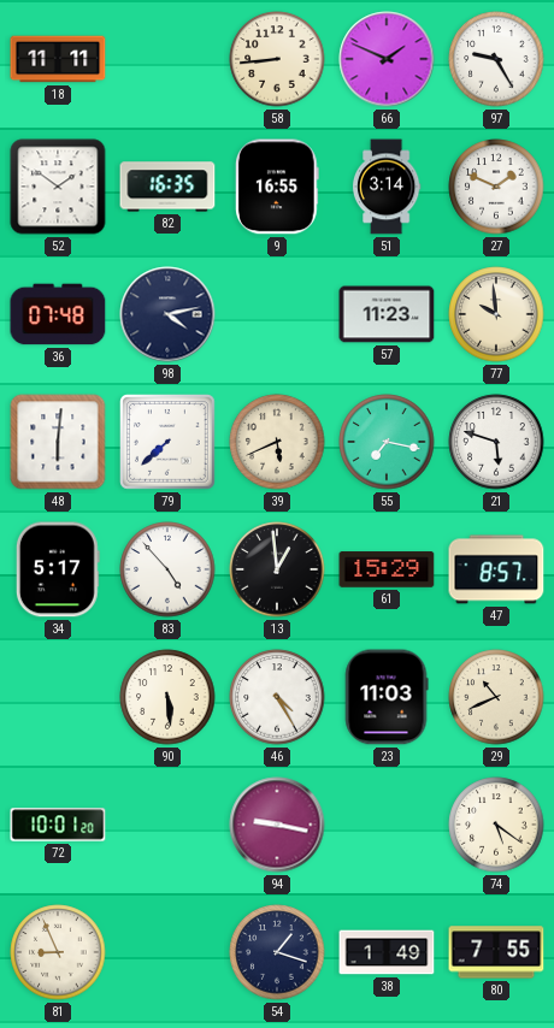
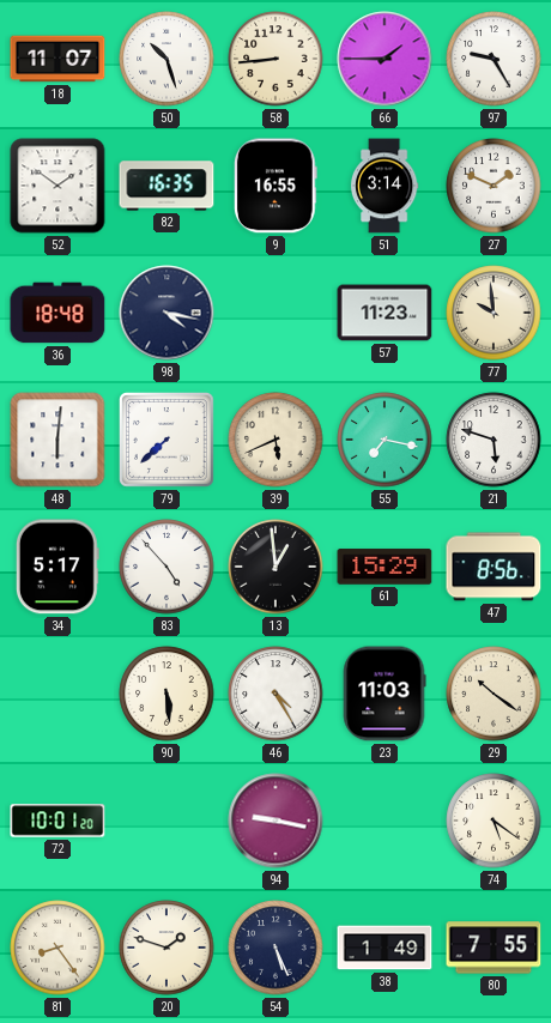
18: 11:11 -> 11:07 (57, 59)
50: none -> 10:27 (166, 59)
66: 1:49 -> 1:45 (385, 59)
36: 07:48 -> 18:48 (57, 313)
98: 4:13 -> 4:17 (166, 313)
47: 8:57 -> 8:56 (494, 567)
29: 10:41 -> 10:21 (494, 694)
81: 8:56 -> 8:24 (57, 948)
20: none -> 1:48 (166, 948)
54: 1:18 -> 5:26 (275, 948)
